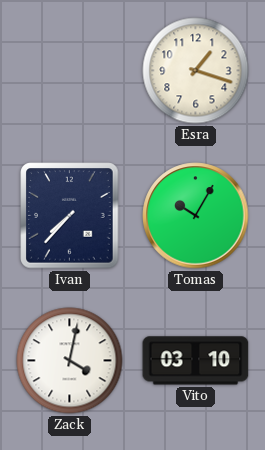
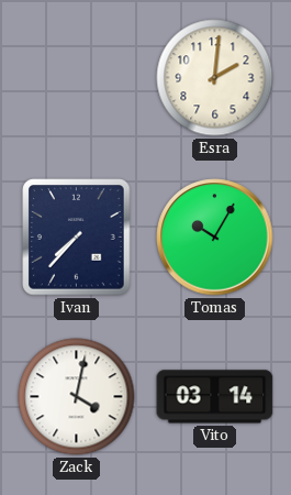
Esra: 1:18 -> 2:01 (215, 78)
Vito: 03:10 -> 03:14 (215, 397)
